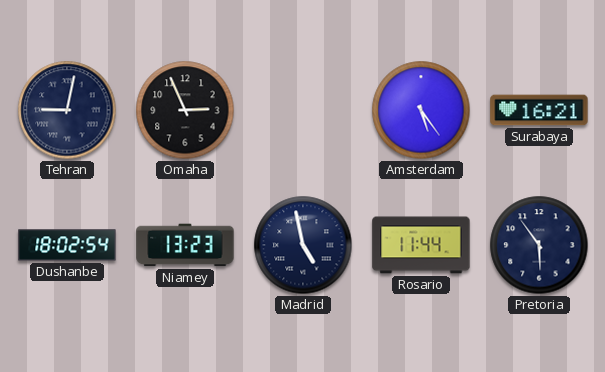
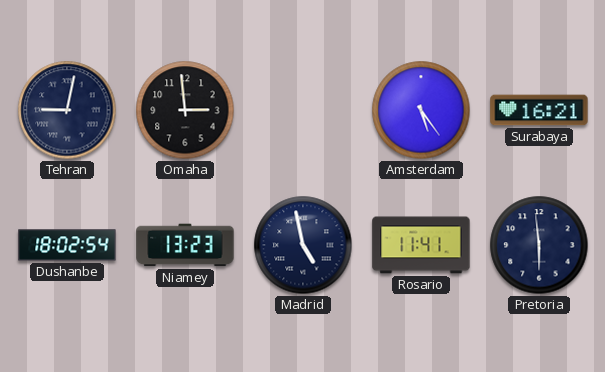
Omaha: 2:56 -> 2:59 (185, 110)
Rosario: 11:44 -> 11:41 (421, 245)
Pretoria: 5:54 -> 5:59 (539, 245)
